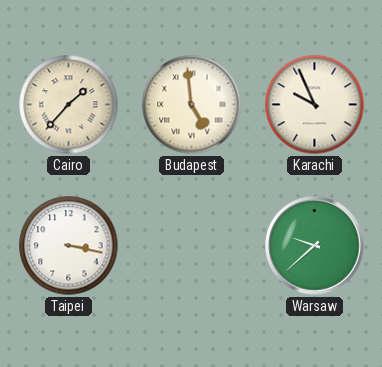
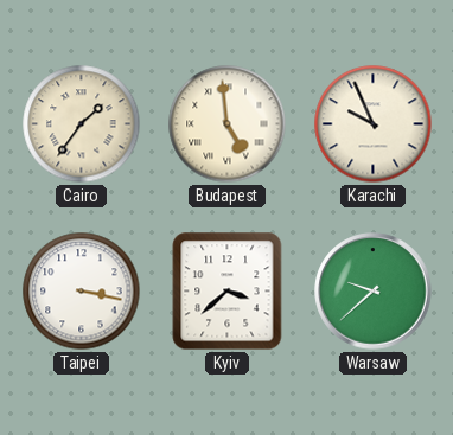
Cairo: 1:37 -> 1:36 (82, 124)
Kyiv: none -> 3:38 (228, 292)
